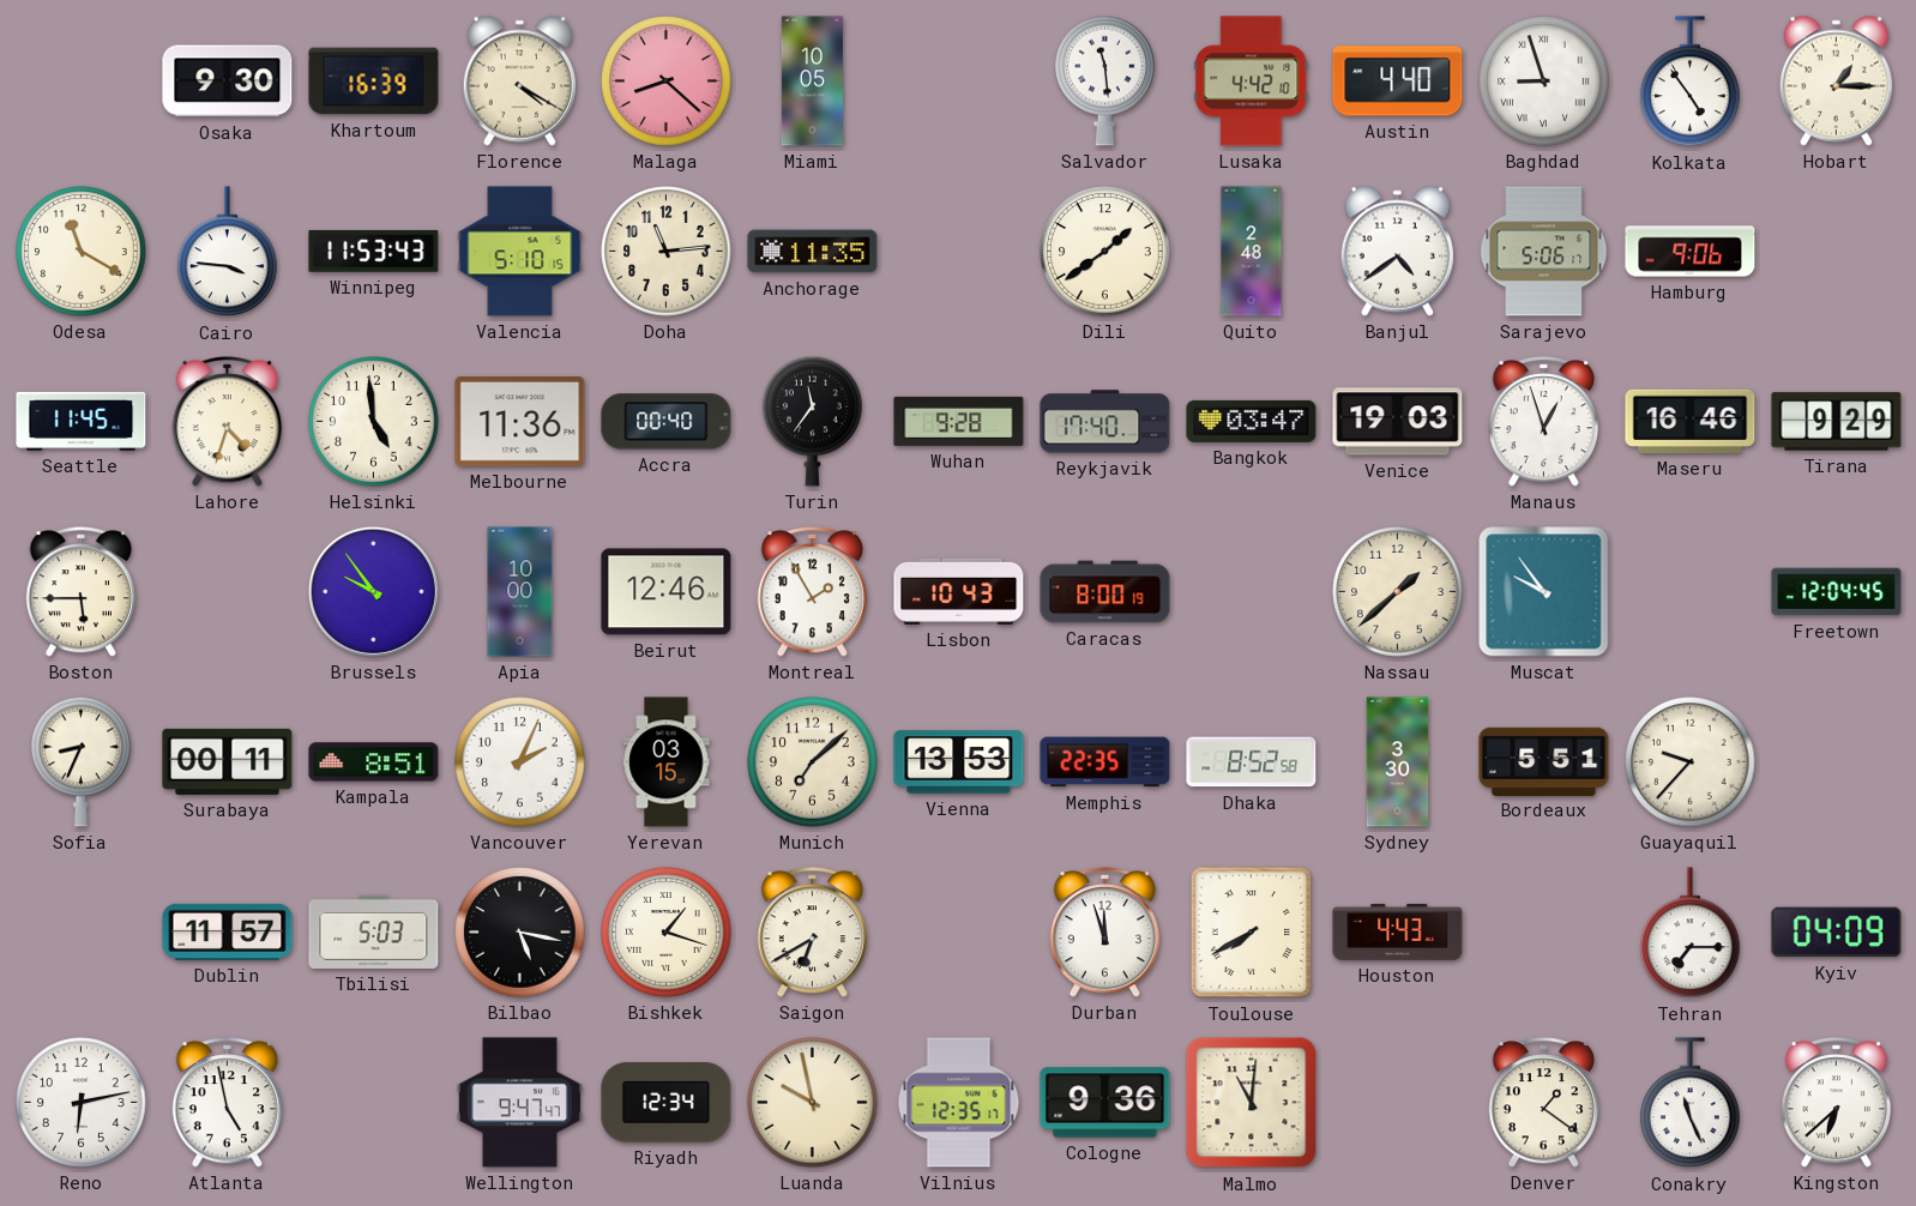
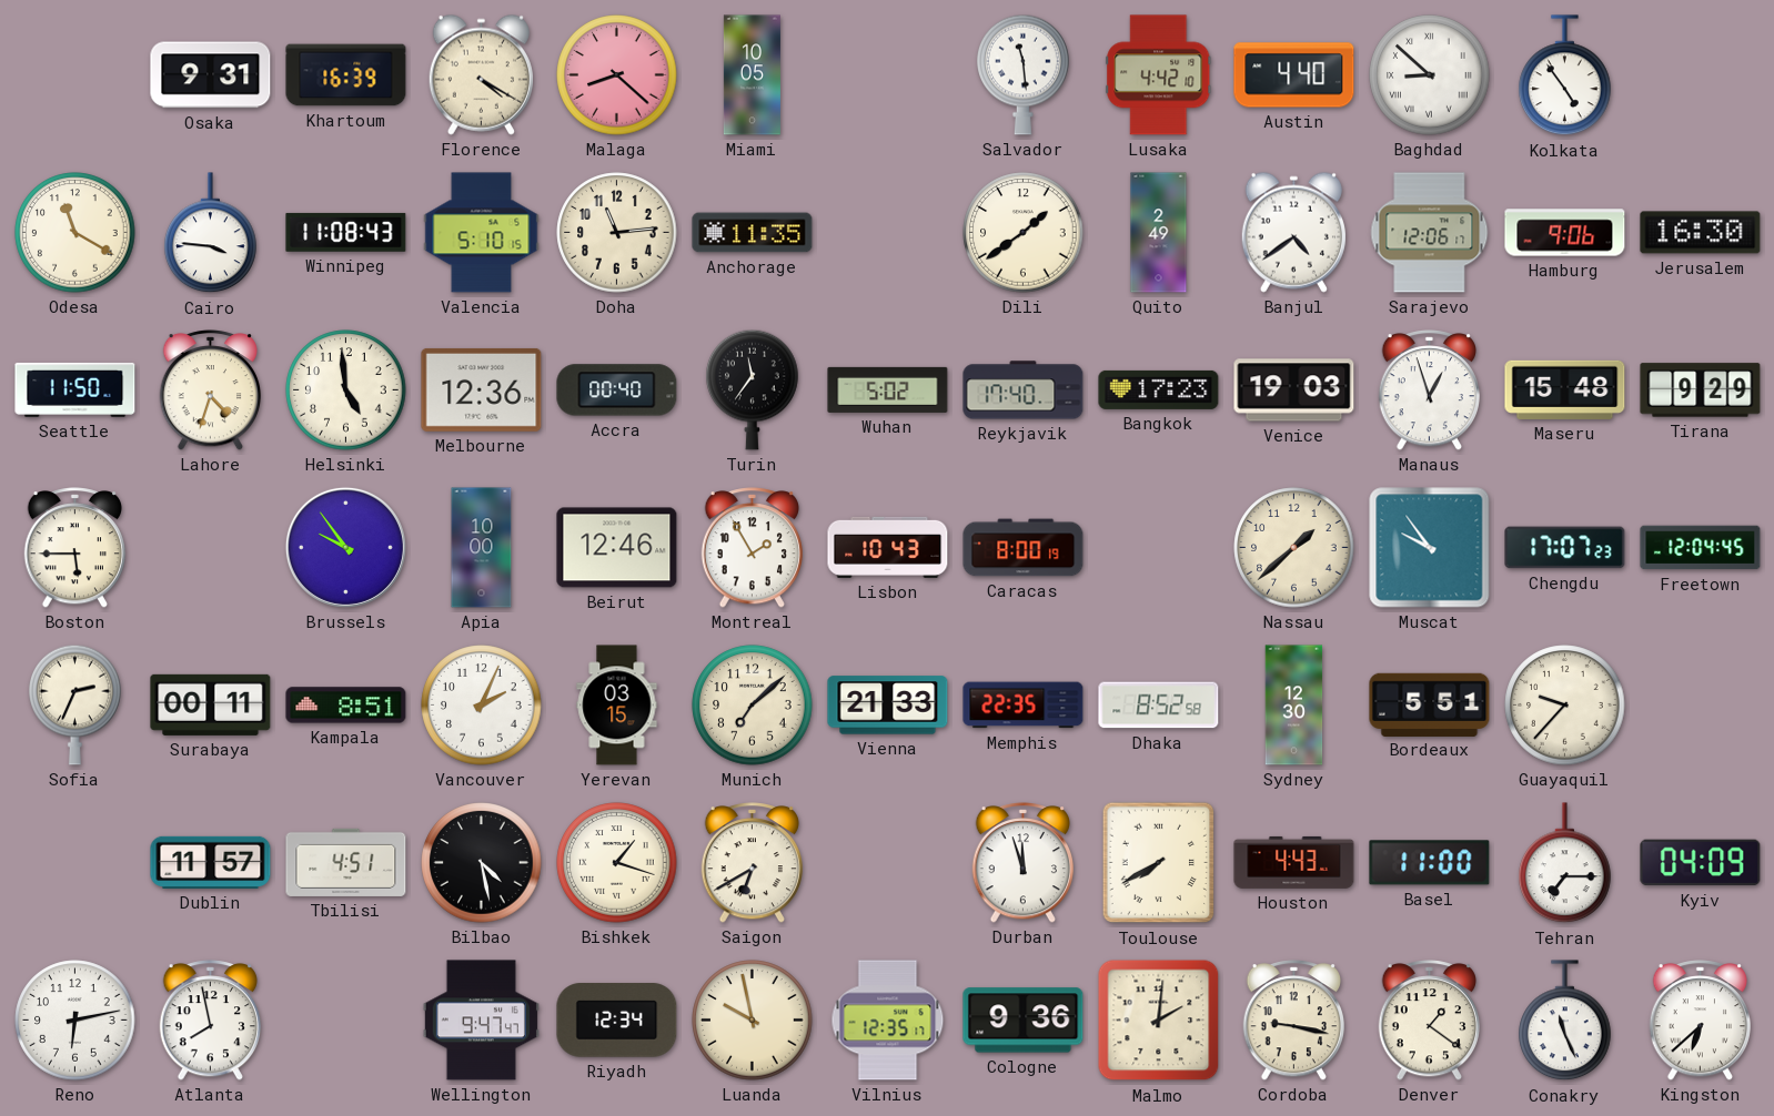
Osaka: 9:30 -> 9:31 (211, 75)
Baghdad: 8:57 -> 8:52 (1430, 75)
Hobart: 1:15 -> none (1836, 80)
Winnipeg: 11:53 -> 11:08 (346, 232)
Quito: 2:48 -> 2:49 (1159, 233)
Sarajevo: 5:06 -> 12:06 (1430, 233)
Jerusalem: none -> 16:30 (1701, 233)
Seattle: 11:45 -> 11:50 (75, 389)
Melbourne: 11:36 -> 12:36 (482, 389)
Wuhan: 9:28 -> 5:02 (888, 389)
Bangkok: 03:47 -> 17:23 (1159, 389)
Maseru: 16:46 -> 15:48 (1565, 389)
Chengdu: none -> 17:07 (1565, 548)
Sofia: 8:34 -> 2:34 (75, 704)
Vienna: 13:53 -> 21:33 (888, 706)
Sydney: 3:30 -> 12:30 (1294, 706)
Tbilisi: 5:03 -> 4:51 (346, 862)
Bilbao: 5:17 -> 4:28 (482, 863)
Basel: none -> 11:00 (1430, 863)
Atlanta: 4:58 -> 7:58 (210, 1021)
Malmo: 11:01 -> 2:01 (1159, 1021)
Cordoba: none -> 9:17 (1293, 1021)
